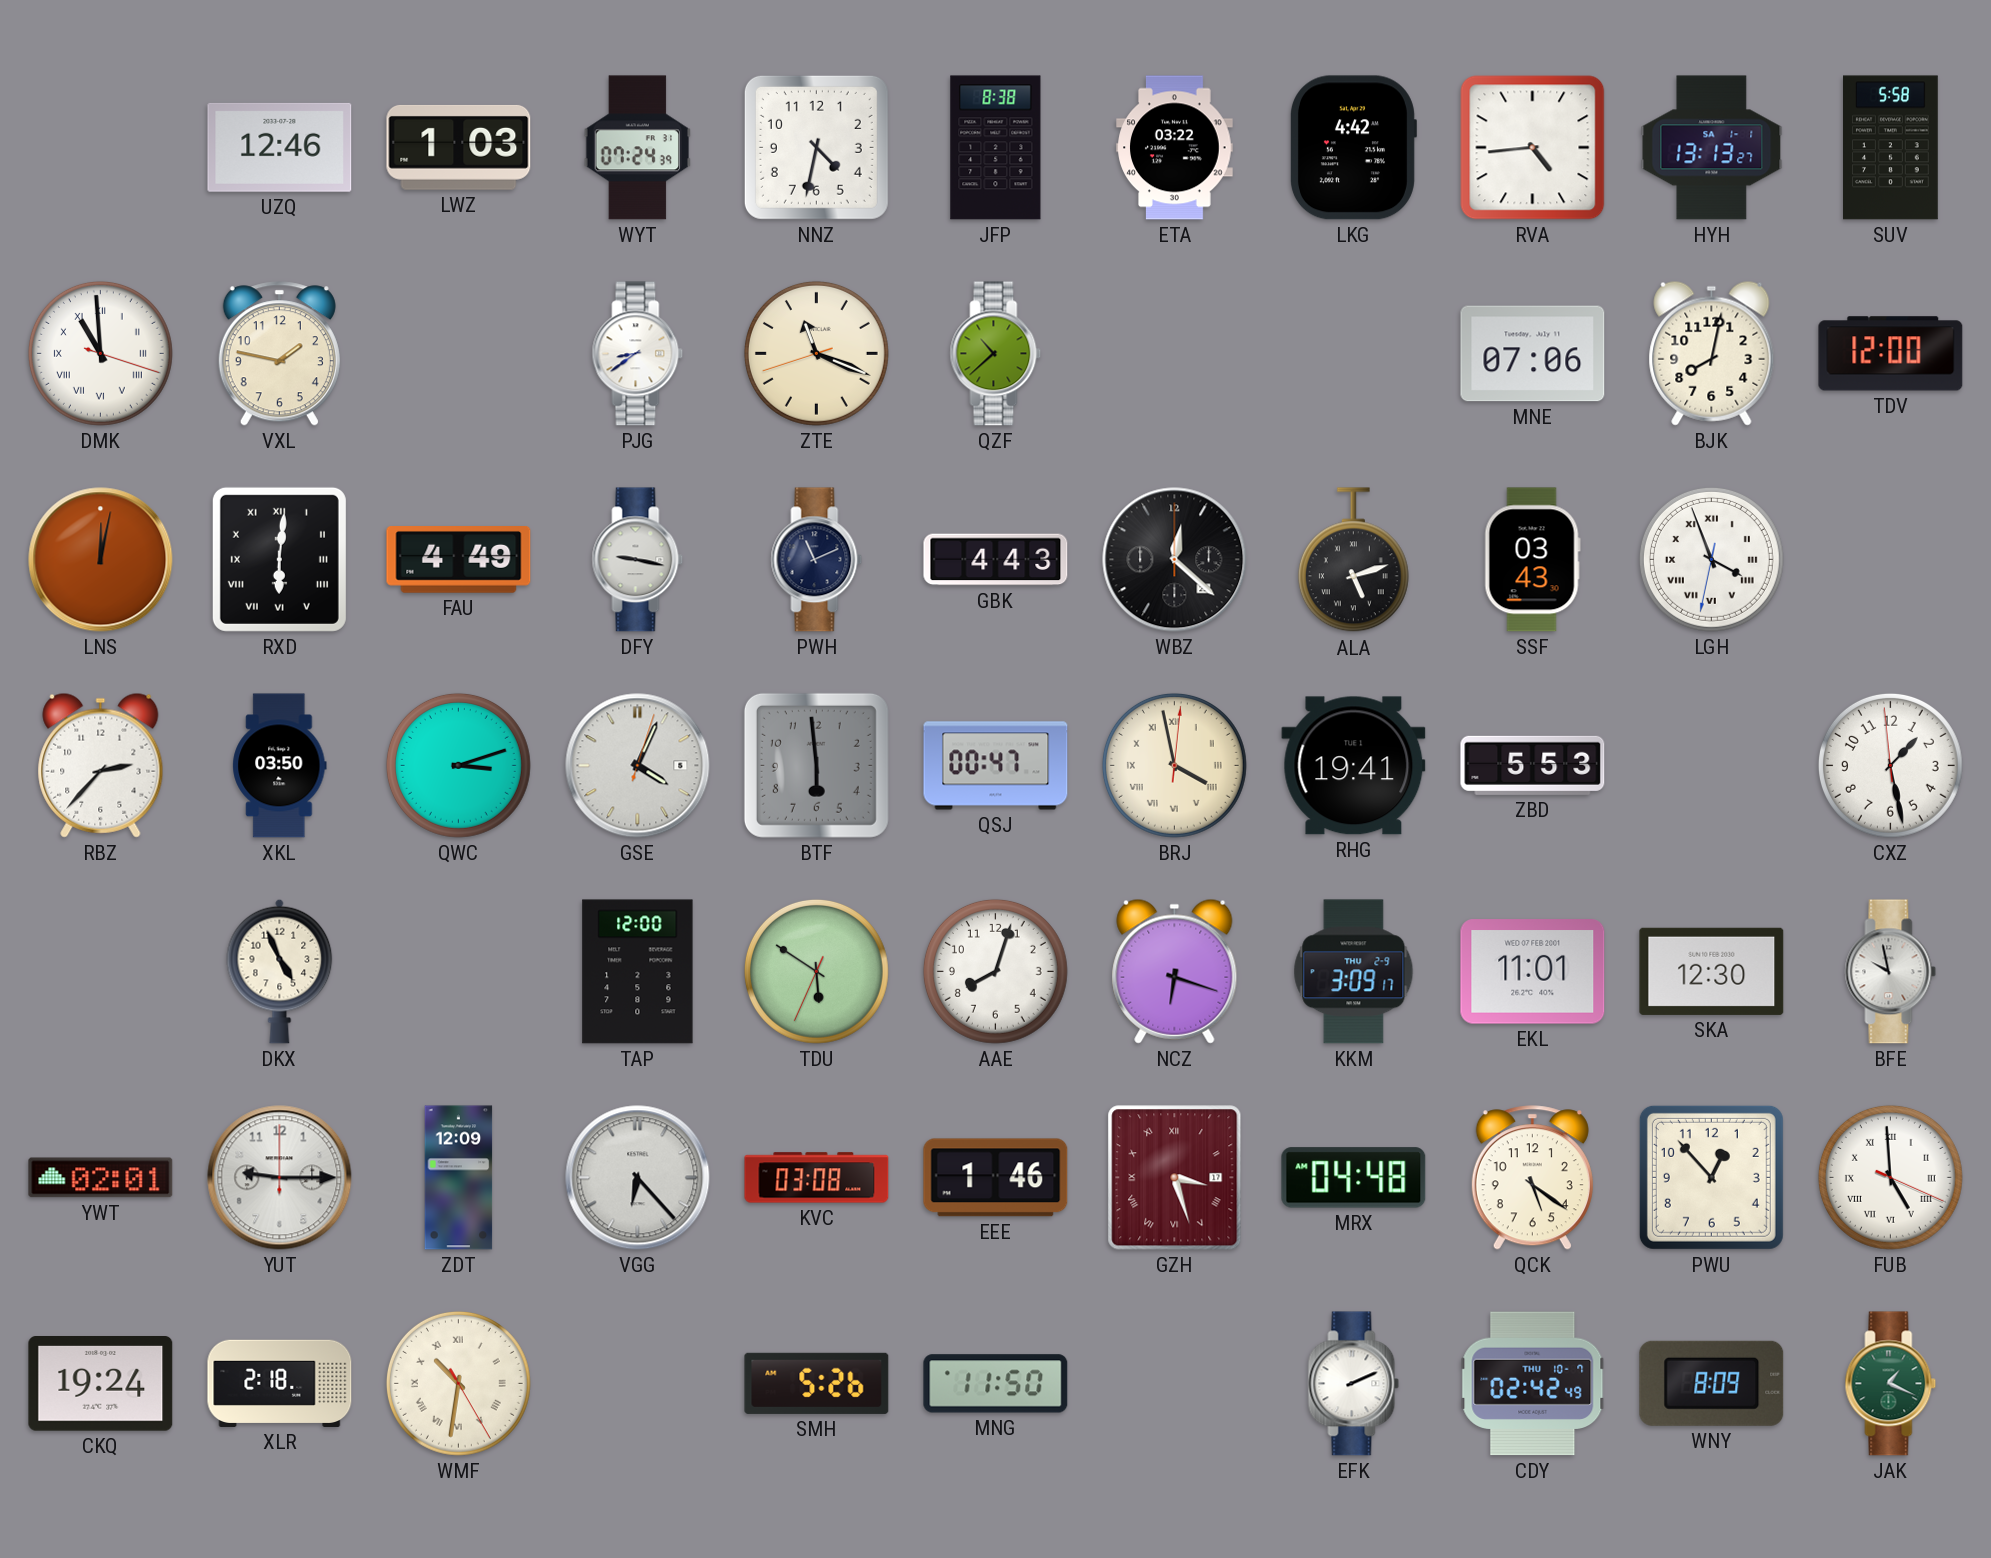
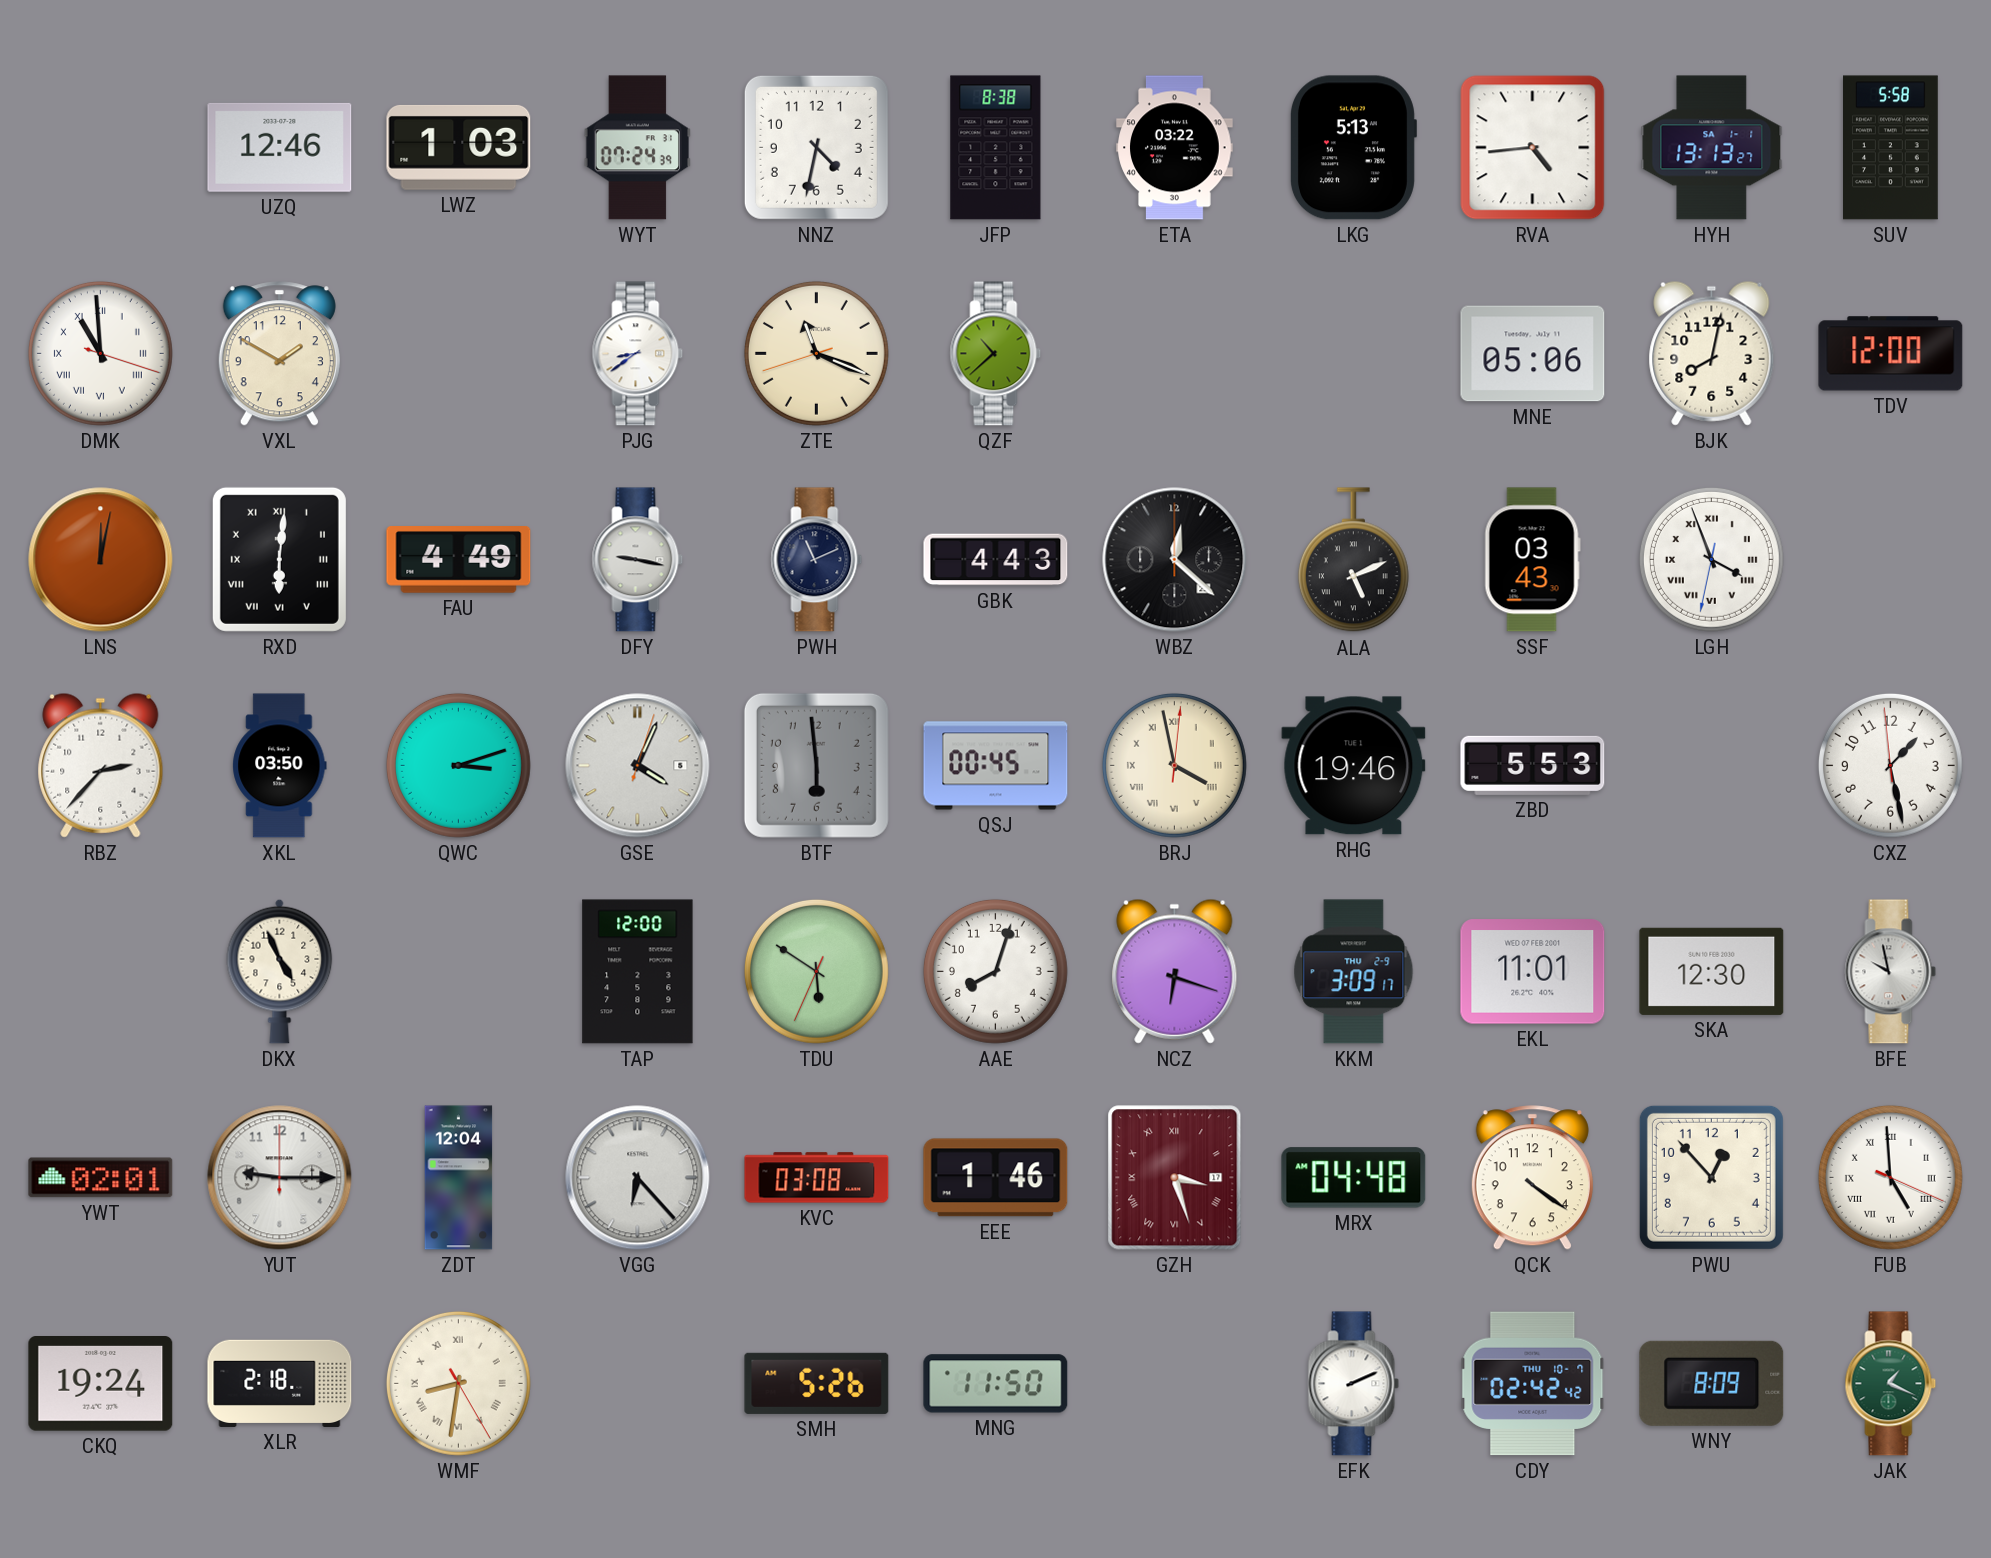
LKG: 4:42 -> 5:13 (1353, 148)
VXL: 1:47 -> 1:50 (279, 354)
MNE: 07:06 -> 05:06 (1533, 354)
ALA: 5:12 -> 5:11 (1353, 560)
QSJ: 00:47 -> 00:45 (996, 766)
RHG: 19:41 -> 19:46 (1354, 766)
ZDT: 12:09 -> 12:04 (459, 1178)
QCK: 5:21 -> 4:21 (1532, 1178)
WMF: 10:31 -> 8:31 (458, 1383)
CDY: 02:42:49 -> 02:42:42 (1533, 1384)
